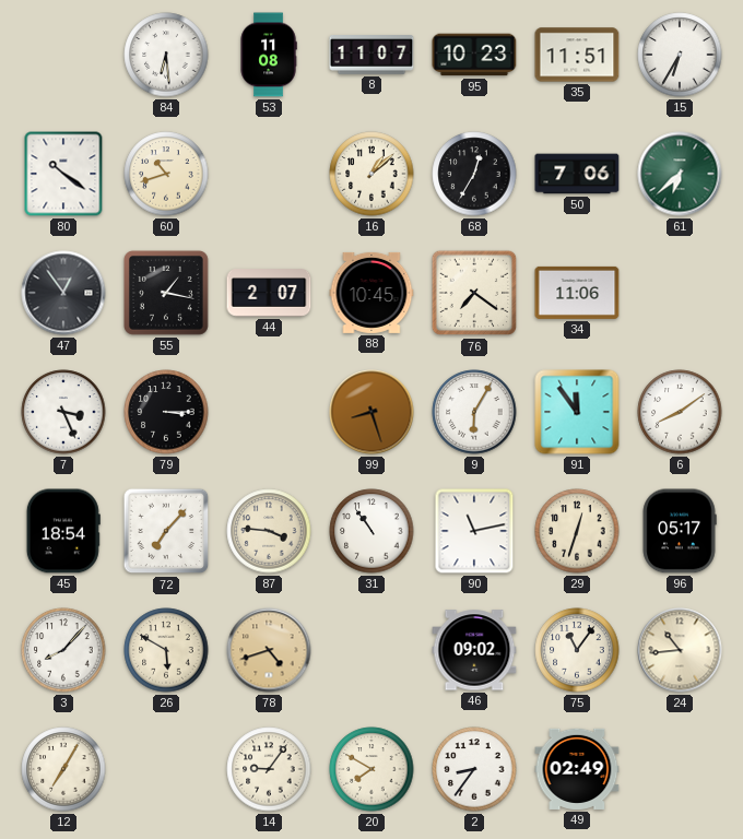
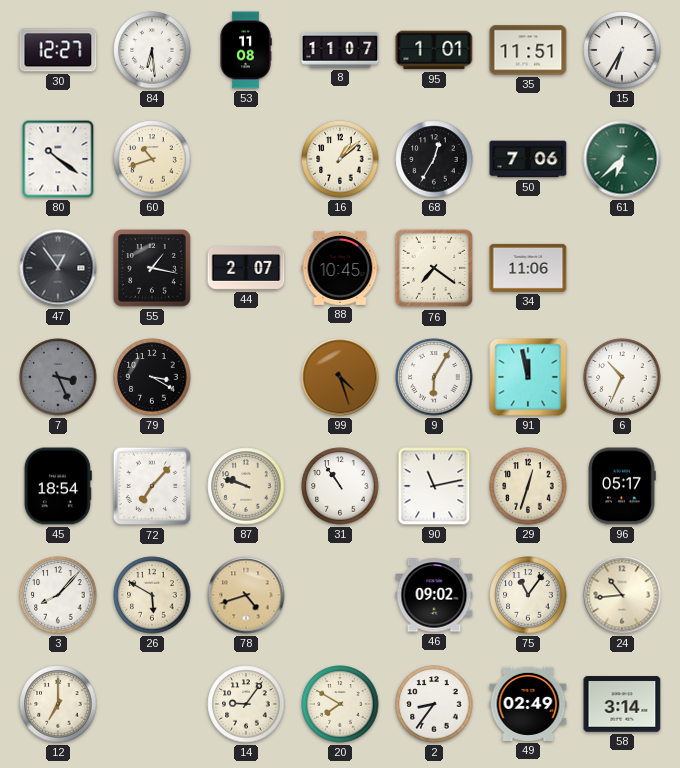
30: none -> 12:27 (58, 50)
95: 10:23 -> 1:01 (434, 50)
7 dial: white -> grey (58, 377)
79: 3:15 -> 3:20 (152, 377)
99: 8:27 -> 4:27 (340, 377)
91: 11:54 -> 11:58 (528, 377)
6: 8:09 -> 10:34 (622, 377)
87: 3:46 -> 9:48 (246, 486)
12: 7:05 -> 7:00 (58, 704)
58: none -> 3:14 (622, 704)
